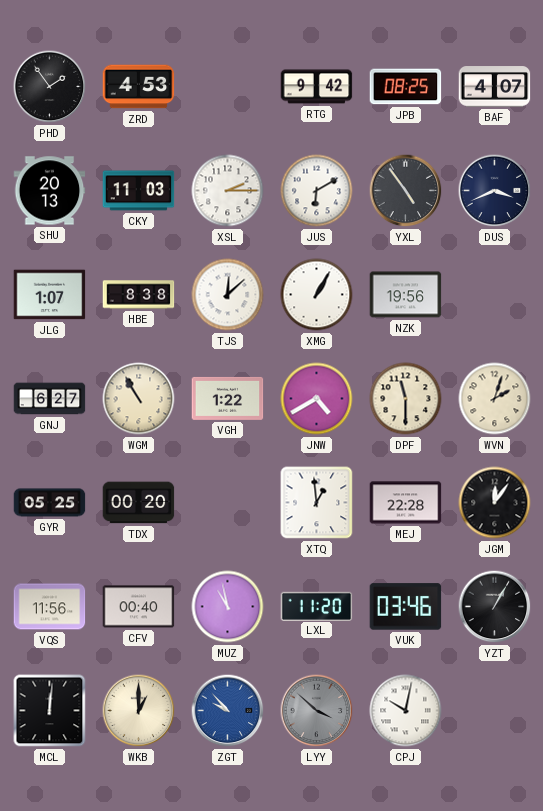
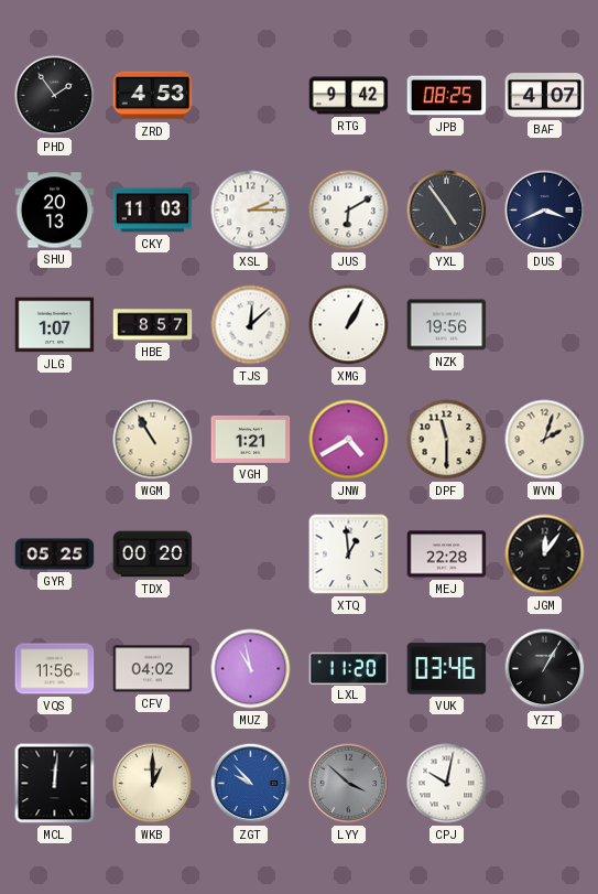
HBE: 8:38 -> 8:57 (153, 325)
GNJ: 6:27 -> none (50, 399)
VGH: 1:22 -> 1:21 (251, 439)
CFV: 00:40 -> 04:02 (153, 669)
